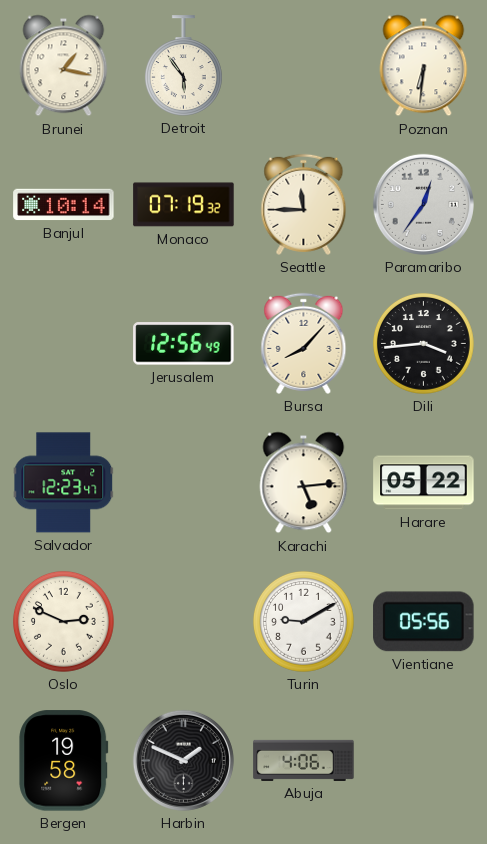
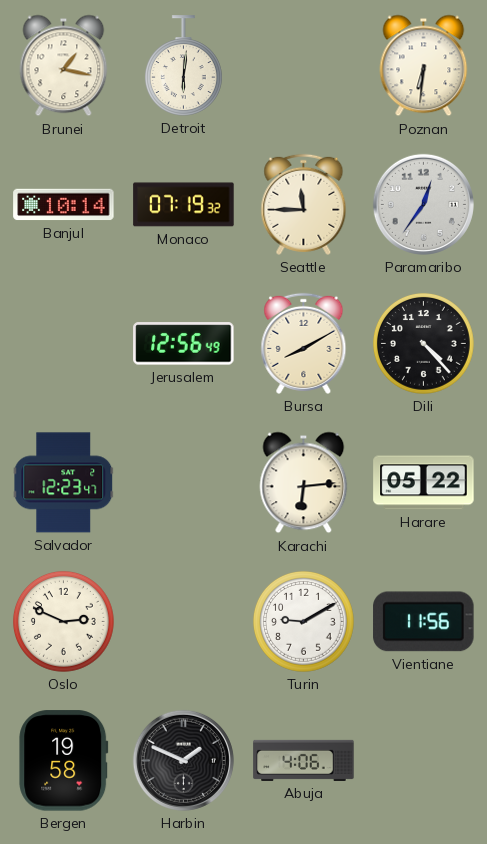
Detroit: 5:54 -> 6:01 (183, 66)
Bursa: 8:07 -> 8:10 (304, 343)
Dili: 3:44 -> 4:23 (424, 344)
Karachi: 5:14 -> 6:14 (304, 483)
Vientiane: 05:56 -> 11:56 (424, 622)
